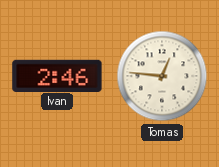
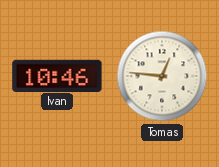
Ivan: 2:46 -> 10:46 (57, 75)
